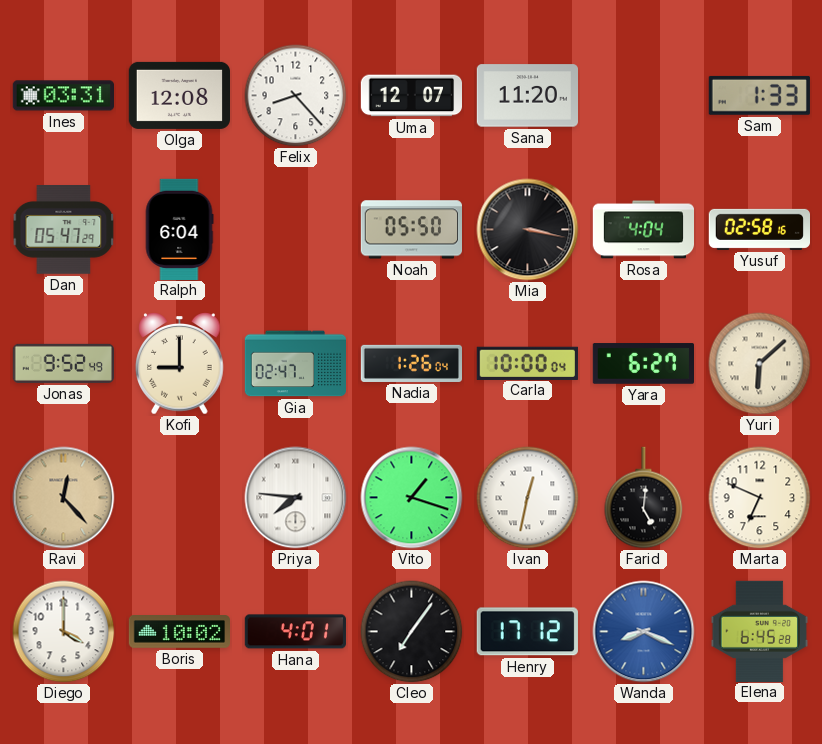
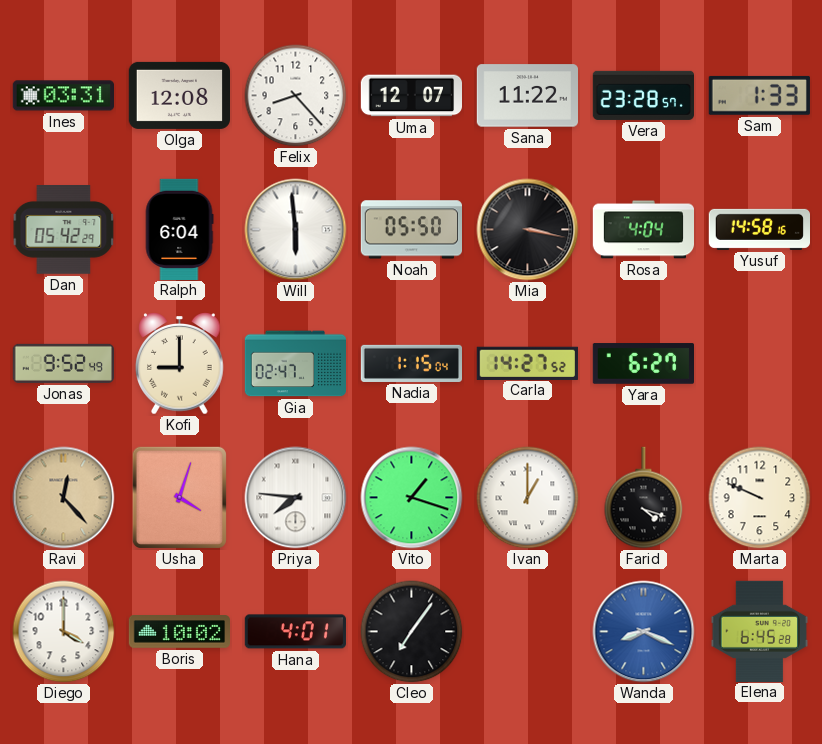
Sana: 11:20 -> 11:22 (527, 96)
Vera: none -> 23:28 (643, 95)
Dan: 05:47 -> 05:42 (64, 230)
Will: none -> 5:59 (296, 230)
Yusuf: 02:58 -> 14:58 (759, 229)
Nadia: 1:26 -> 1:15 (411, 363)
Carla: 10:00 -> 14:27 (527, 363)
Yuri: 6:08 -> none (760, 364)
Usha: none -> 4:03 (179, 497)
Ivan: 12:32 -> 1:00 (528, 498)
Farid: 5:01 -> 4:18 (644, 498)
Marta: 6:49 -> 9:49 (760, 498)
Henry: 17:12 -> none (527, 632)
